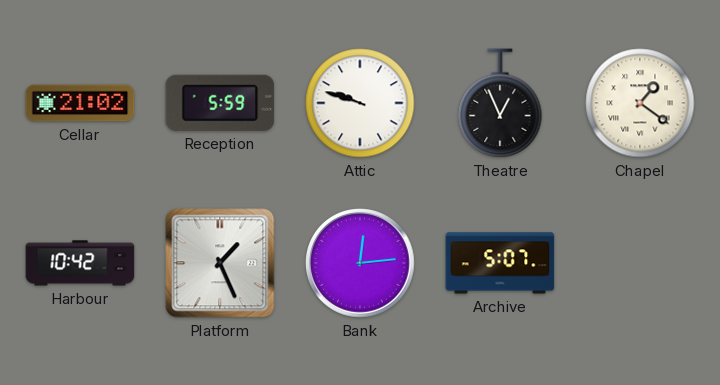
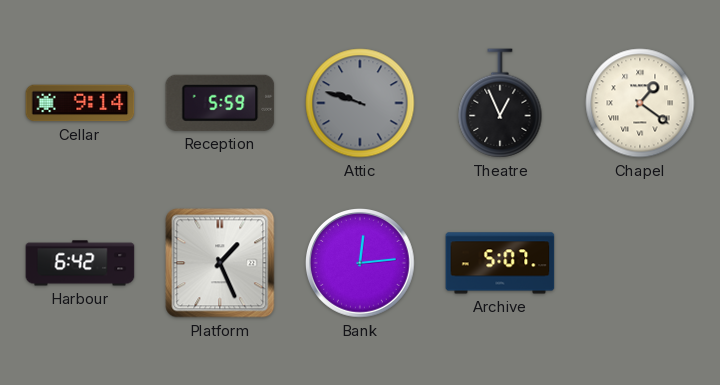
Cellar: 21:02 -> 9:14 (80, 103)
Attic dial: white -> grey (360, 103)
Harbour: 10:42 -> 6:42 (80, 263)
